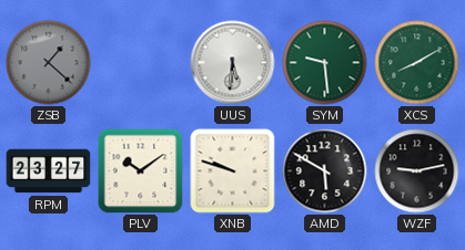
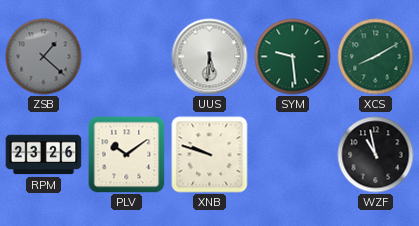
RPM: 23:27 -> 23:26 (44, 155)
AMD: 5:50 -> none (325, 171)
WZF: 9:13 -> 10:58 (376, 155)
